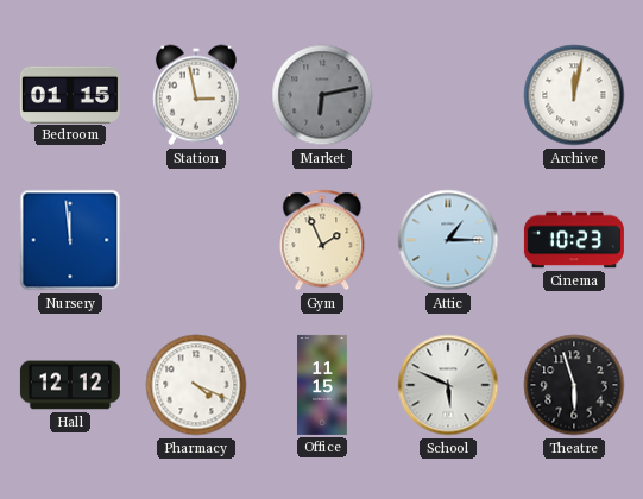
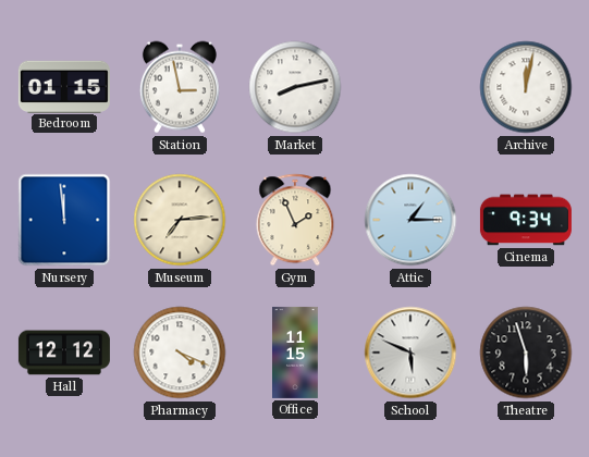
Market: 6:13 -> 8:13 (295, 87)
Market dial: grey -> white (295, 87)
Museum: none -> 7:14 (180, 220)
Cinema: 10:23 -> 9:34 (526, 220)
